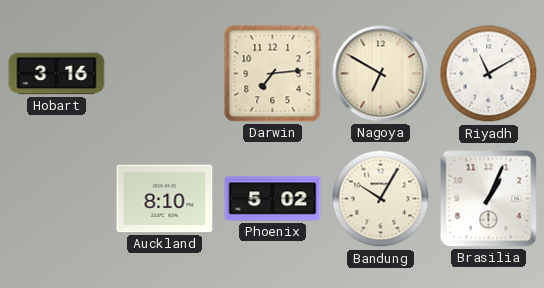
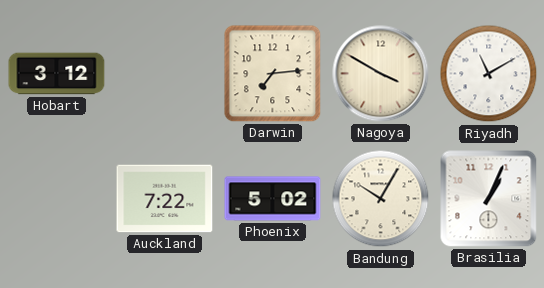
Hobart: 3:16 -> 3:12 (57, 74)
Nagoya: 6:50 -> 3:50 (381, 74)
Auckland: 8:10 -> 7:22 (165, 199)
